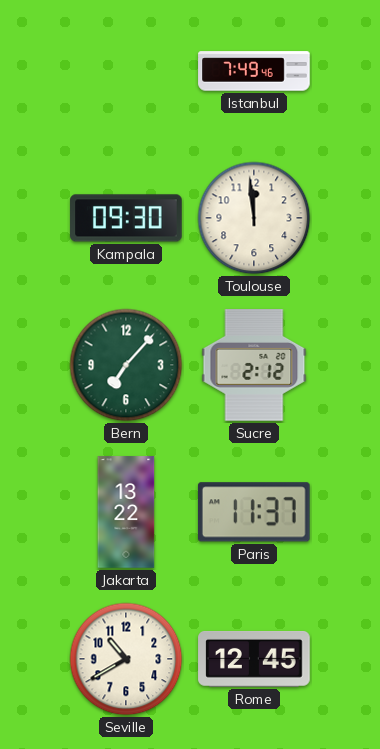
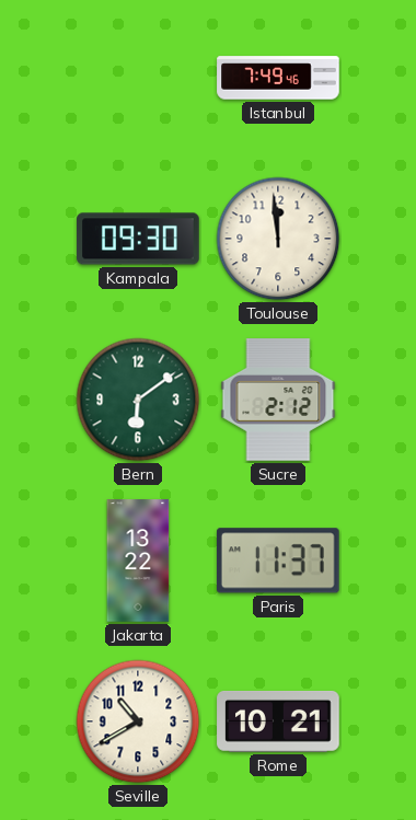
Bern: 7:07 -> 6:09 (138, 400)
Rome: 12:45 -> 10:21 (278, 721)
